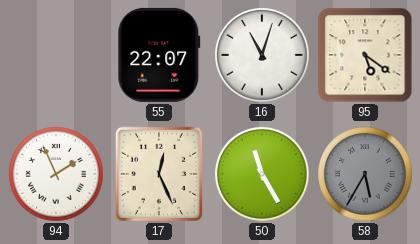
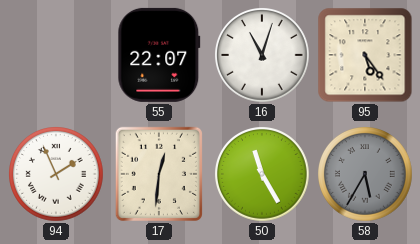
95: 5:21 -> 5:24 (365, 55)
17: 12:26 -> 12:31 (159, 174)
